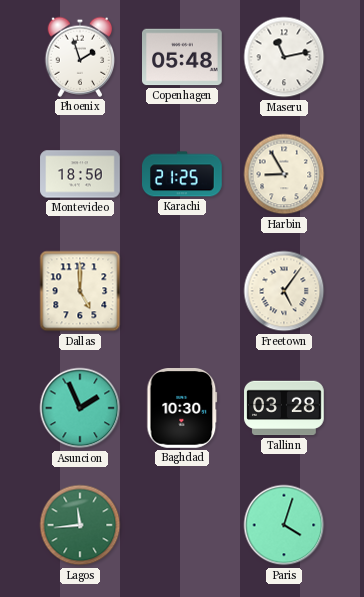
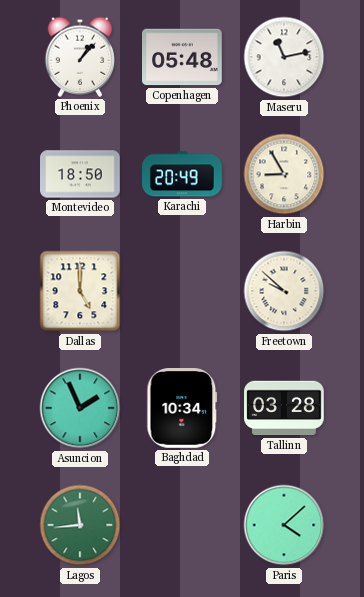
Phoenix: 1:57 -> 1:07 (80, 57)
Karachi: 21:25 -> 20:49 (182, 174)
Freetown: 5:06 -> 9:52 (284, 291)
Baghdad: 10:30 -> 10:34 (182, 409)
Paris: 4:03 -> 4:08 (284, 525)
